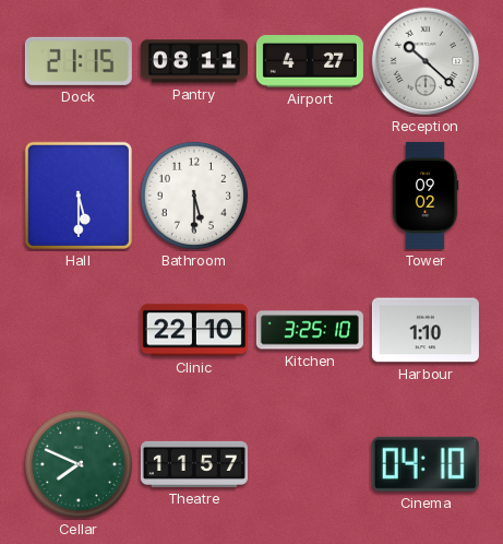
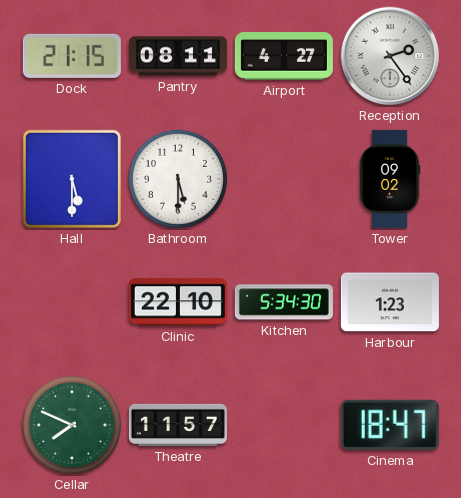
Reception: 10:22 -> 2:24 (390, 56)
Kitchen: 3:25 -> 5:34 (284, 302)
Harbour: 1:10 -> 1:23 (390, 302)
Cinema: 04:10 -> 18:47 (390, 425)
